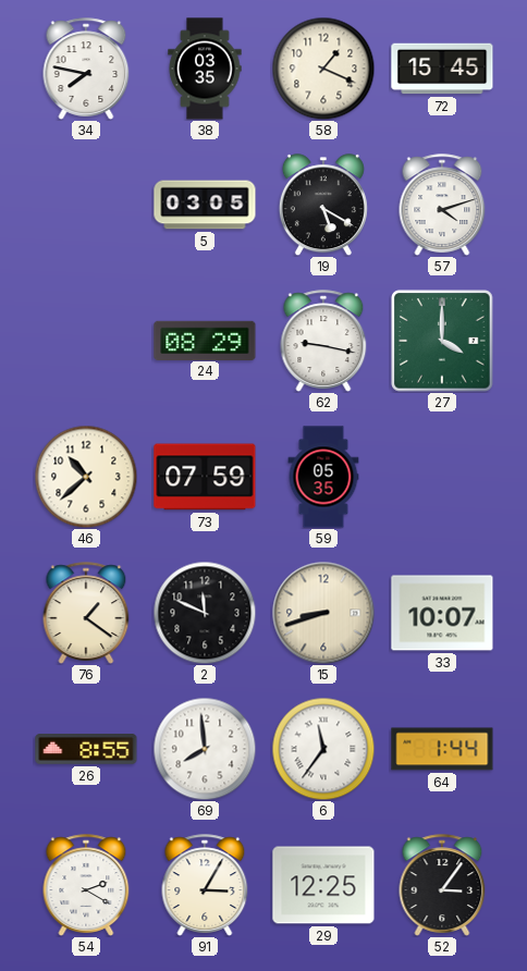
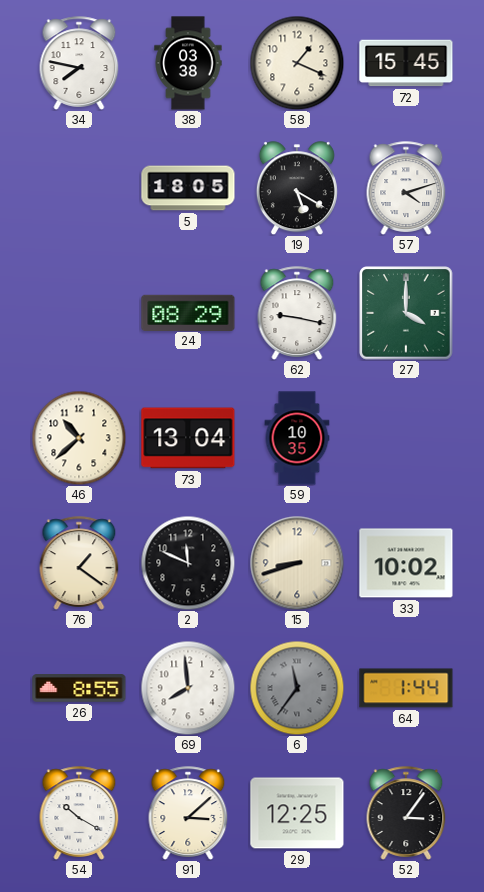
38: 03:35 -> 03:38 (188, 63)
5: 03:05 -> 18:05 (188, 188)
73: 07:59 -> 13:04 (188, 438)
59: 05:35 -> 10:35 (297, 438)
33: 10:07 -> 10:02 (406, 563)
6 dial: white -> grey (297, 688)
54: 2:20 -> 10:20 (79, 813)
91: 3:05 -> 3:08 (188, 813)
